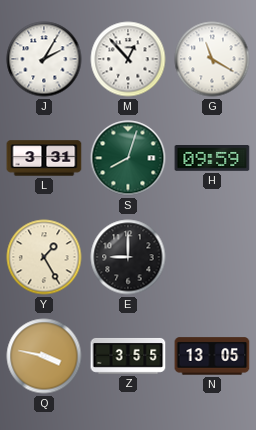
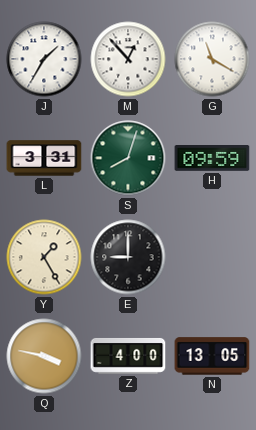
J: 2:05 -> 1:35 (44, 59)
Z: 3:55 -> 4:00 (128, 356)
